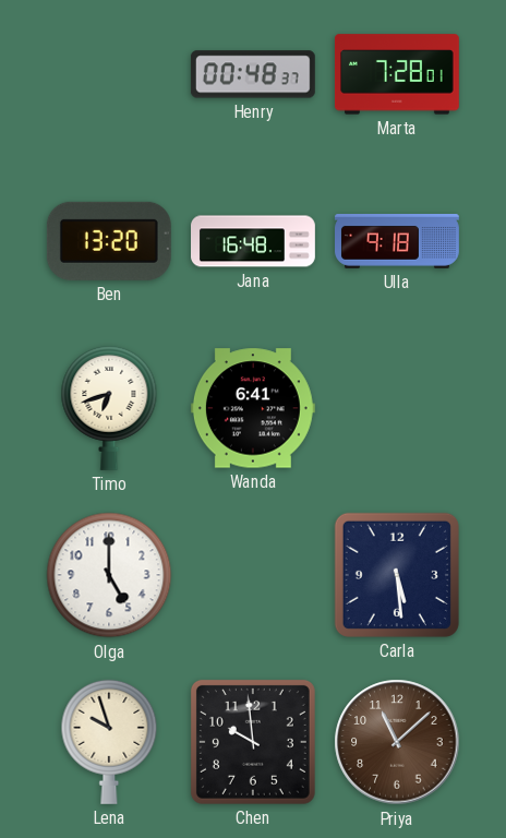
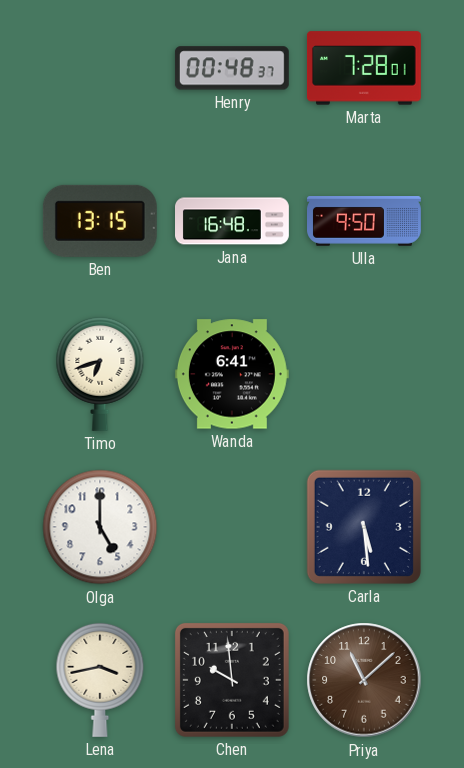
Ben: 13:20 -> 13:15 (100, 221)
Ulla: 9:18 -> 9:50 (365, 222)
Lena: 9:57 -> 3:43 (100, 680)
